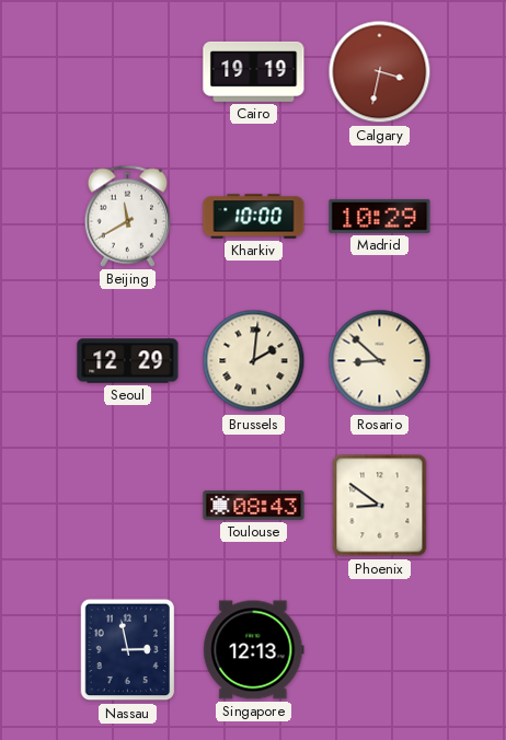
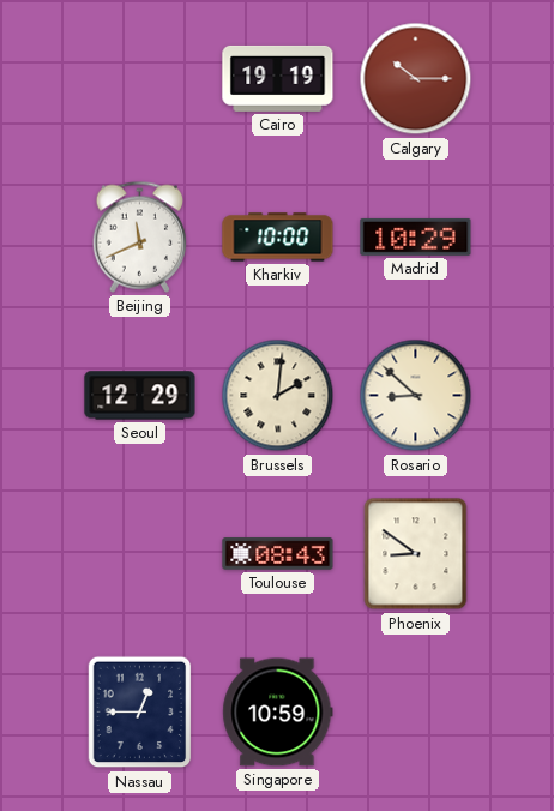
Calgary: 3:32 -> 10:15 (416, 79)
Beijing: 11:40 -> 11:41 (140, 236)
Nassau: 2:58 -> 12:45 (140, 713)
Singapore: 12:13 -> 10:59 (278, 713)
